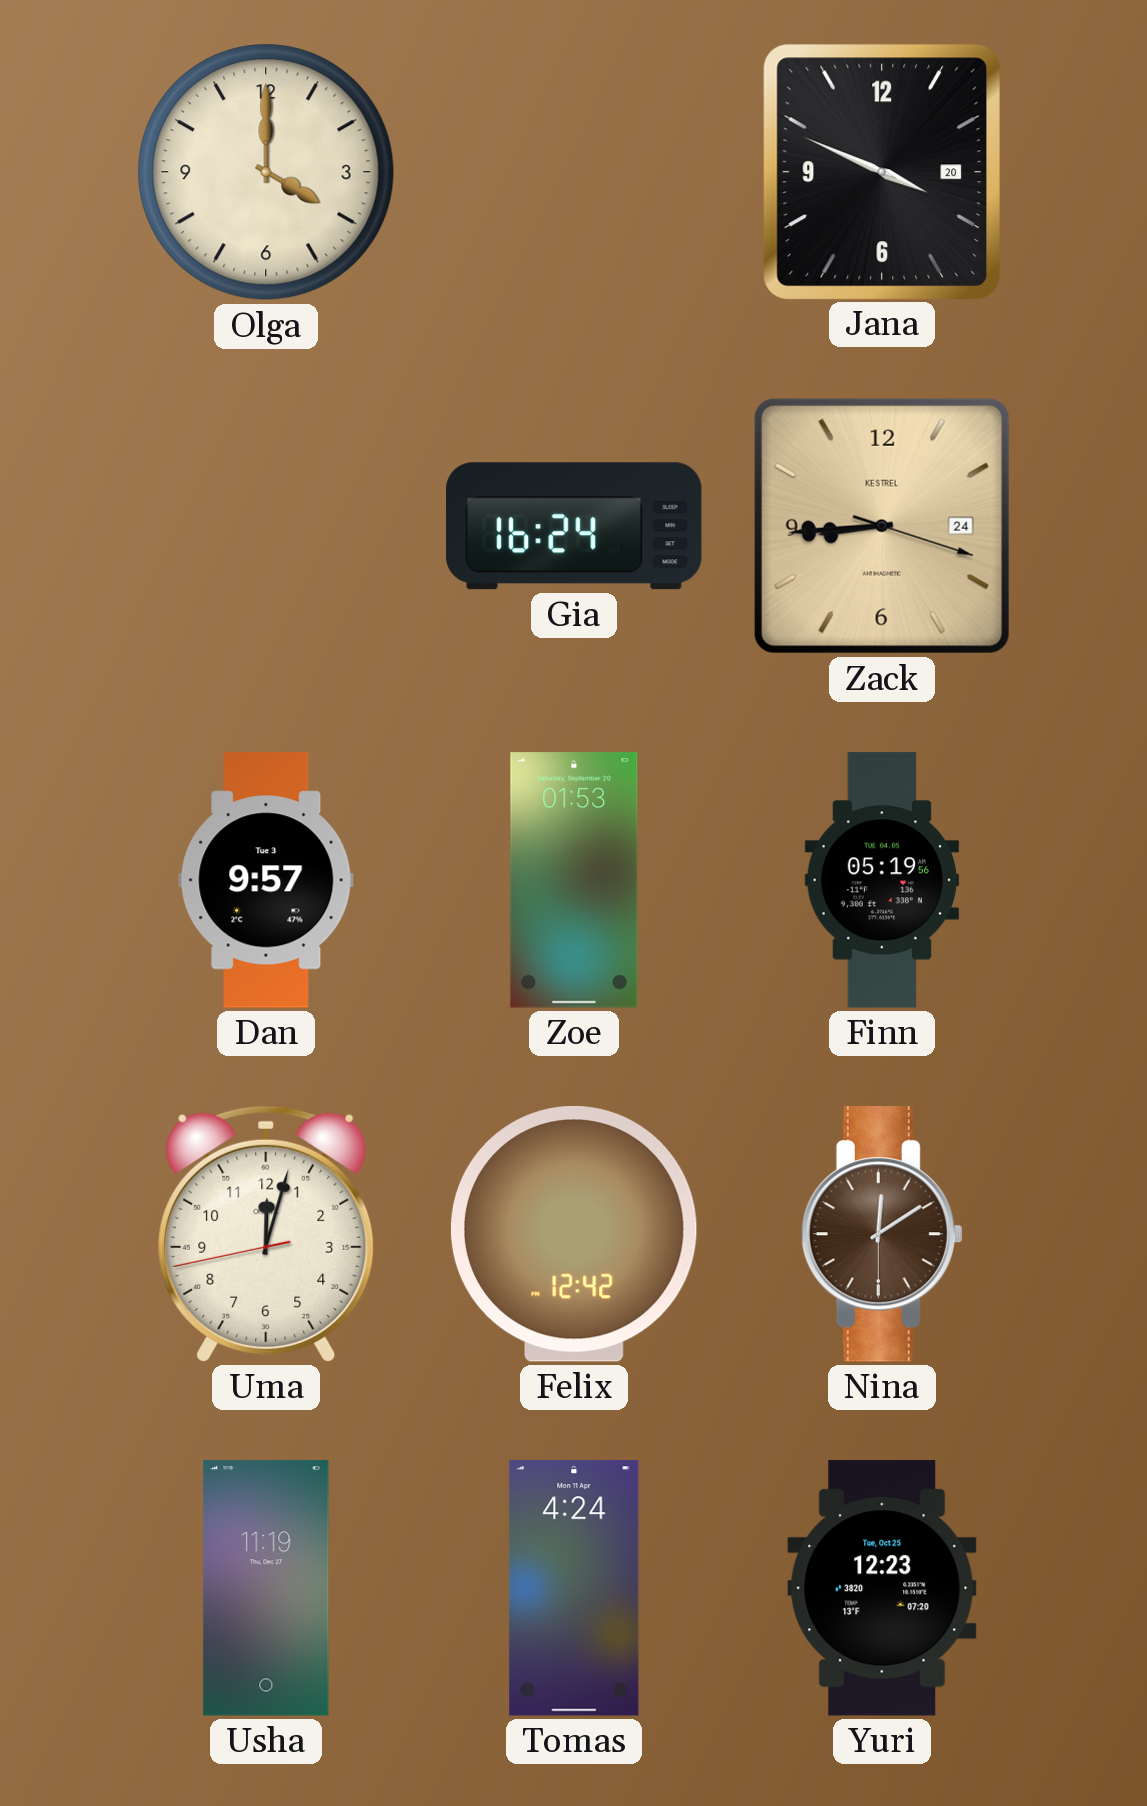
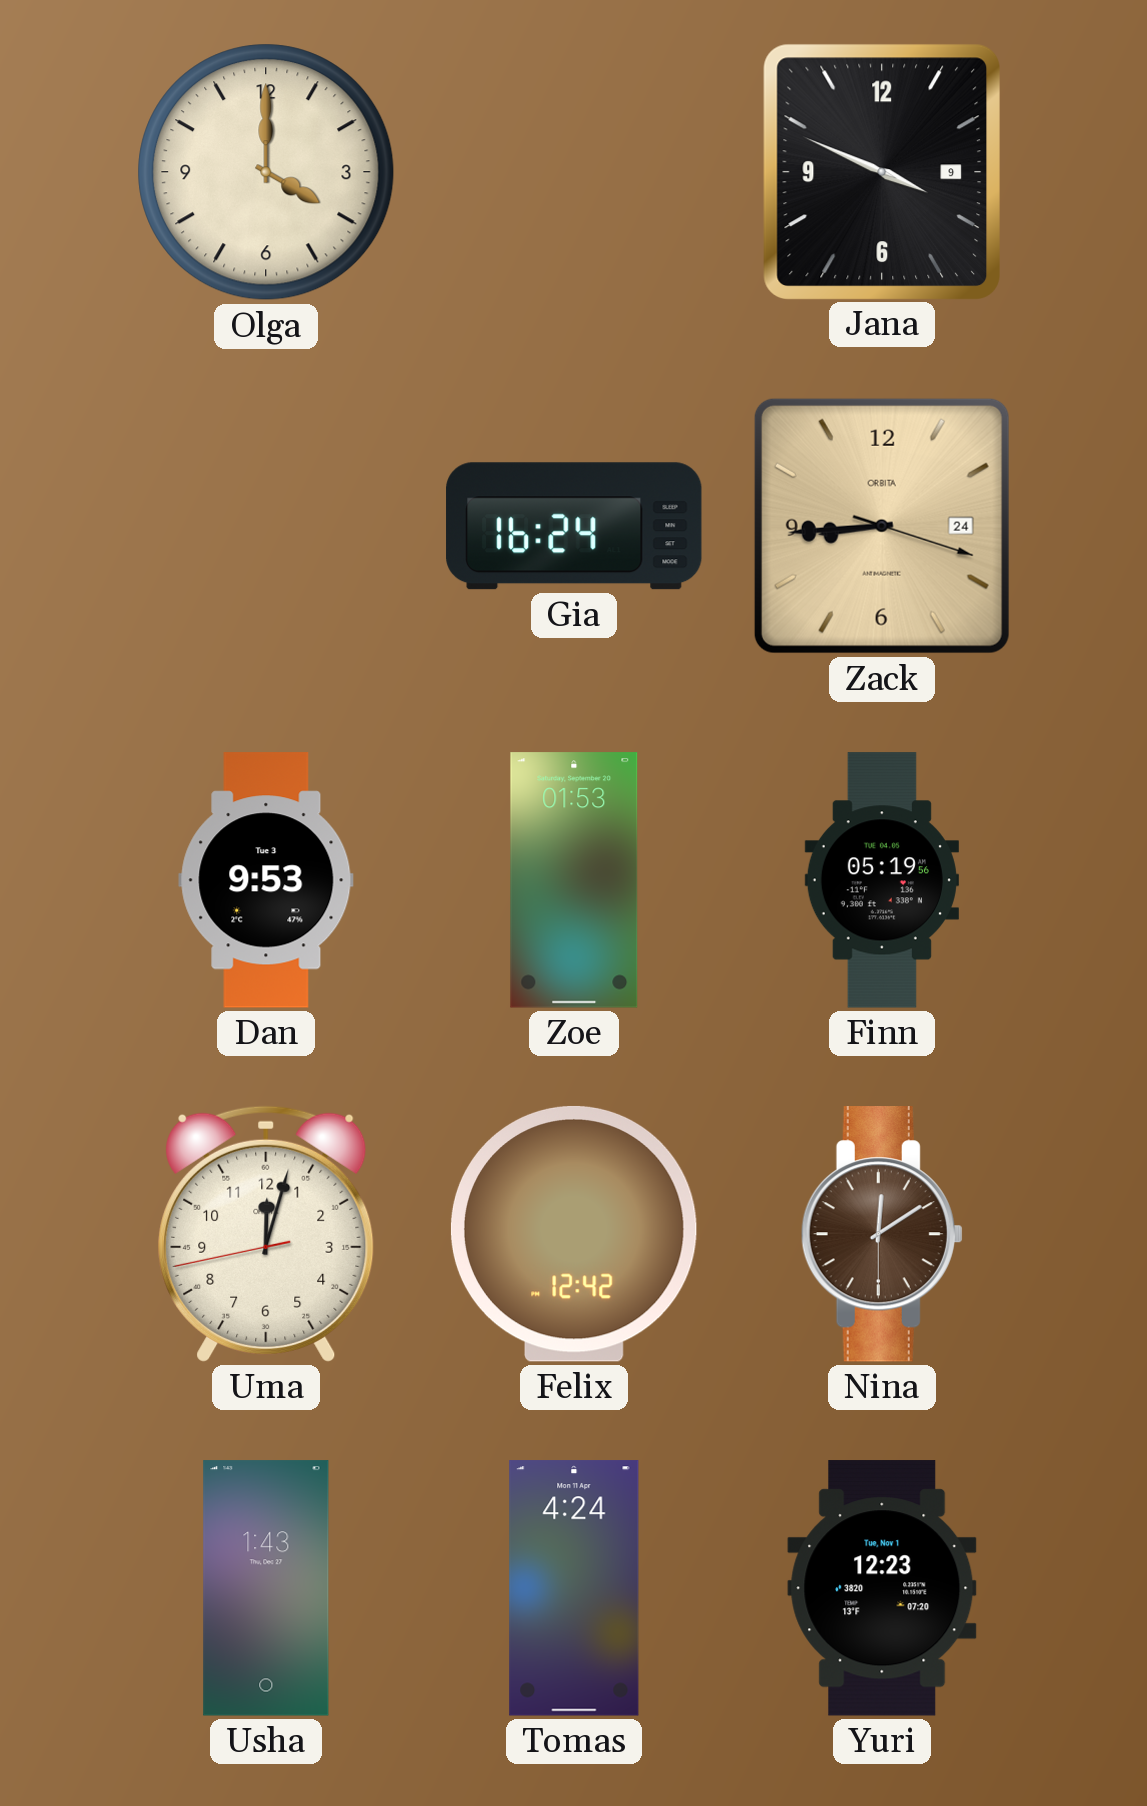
Jana date: 20 -> 9 (881, 171)
Zack brand: KESTREL -> ORBITA (882, 526)
Dan: 9:57 -> 9:53 (266, 880)
Usha: 11:19 -> 1:43 (266, 1588)
Yuri date: Tue, Oct 25 -> Tue, Nov 1 (882, 1588)
